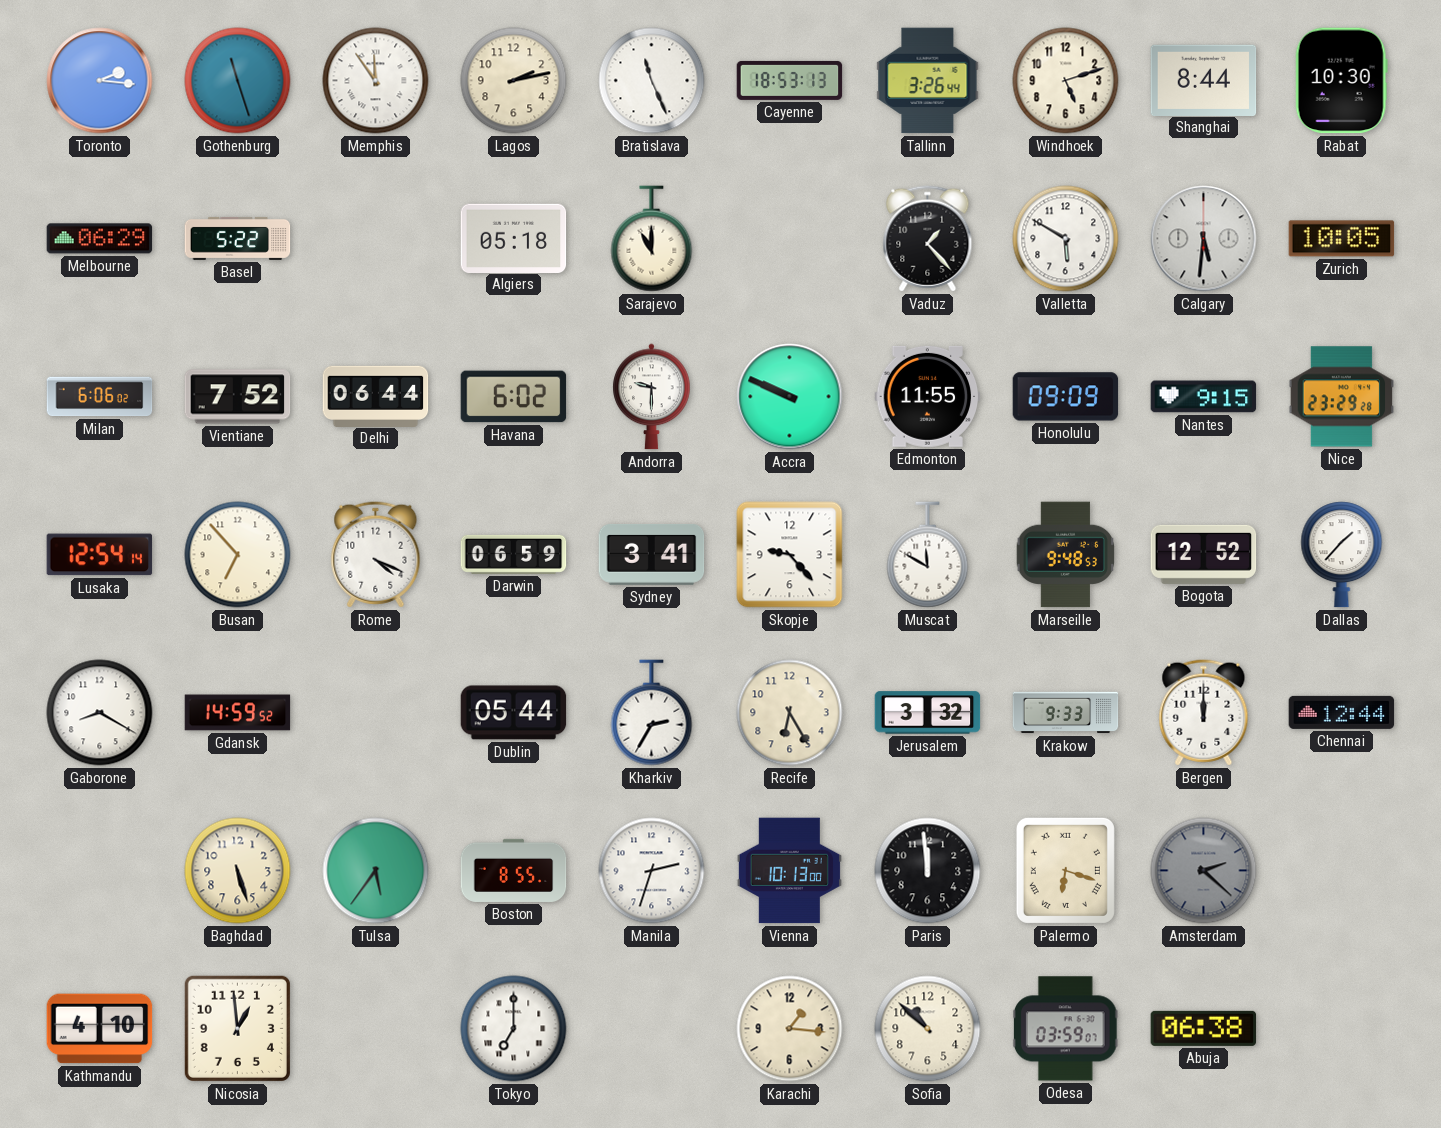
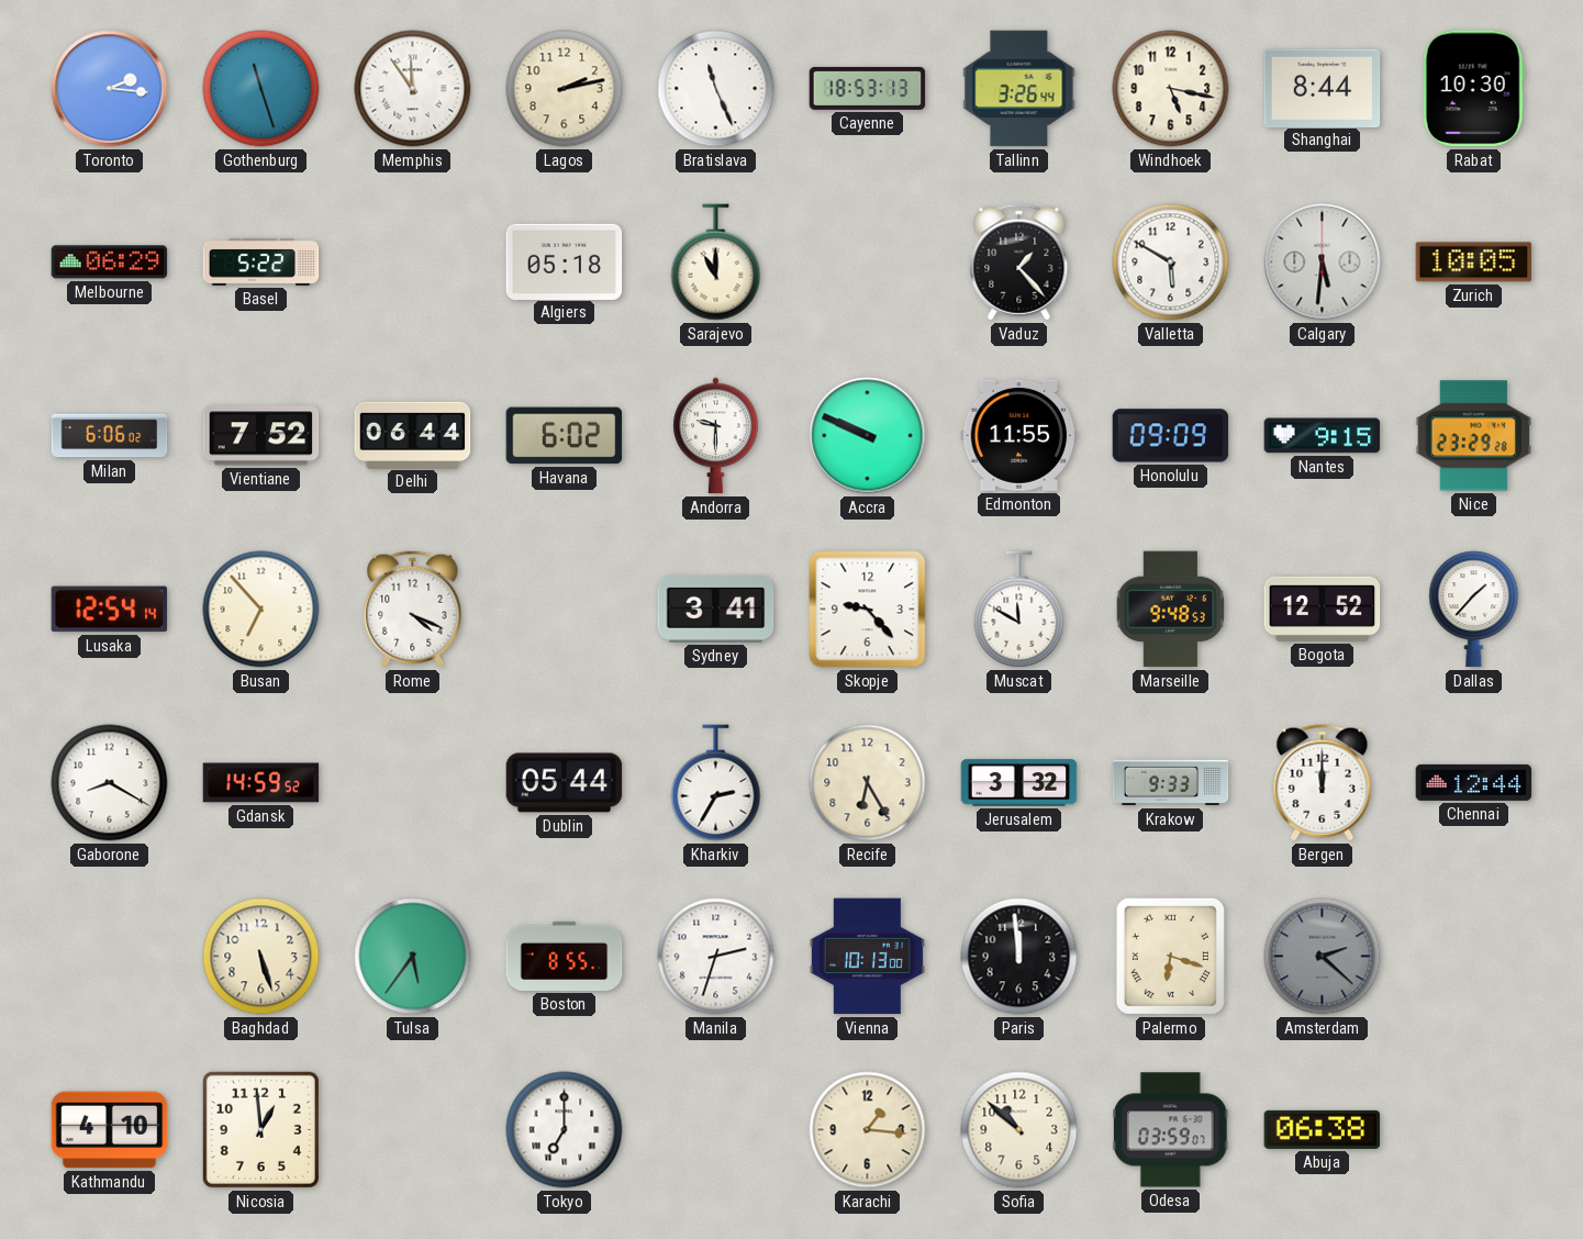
Windhoek: 5:12 -> 5:17 (1171, 89)
Darwin: 06:59 -> none (514, 554)
